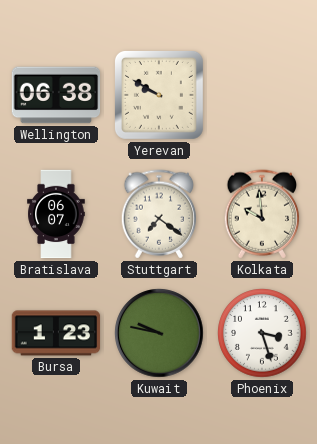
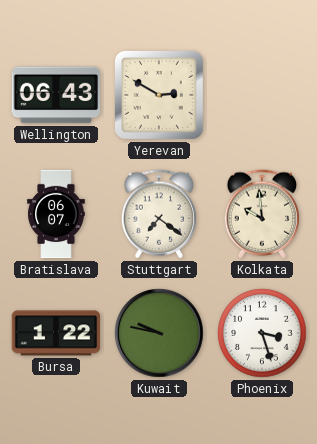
Wellington: 06:38 -> 06:43 (56, 95)
Yerevan: 9:50 -> 2:50 (159, 95)
Bursa: 1:23 -> 1:22 (56, 333)
